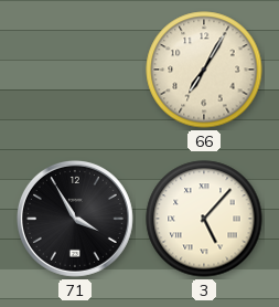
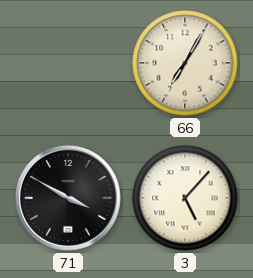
71: 3:55 -> 3:50 (68, 198)
